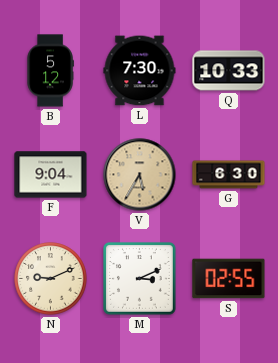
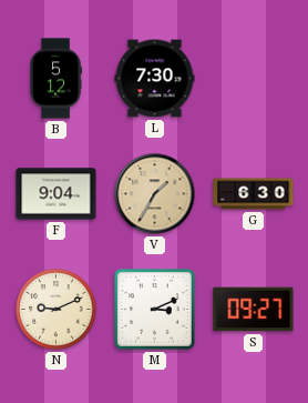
Q: 10:33 -> none (229, 71)
V: 5:35 -> 1:35 (155, 194)
S: 02:55 -> 09:27 (254, 310)
